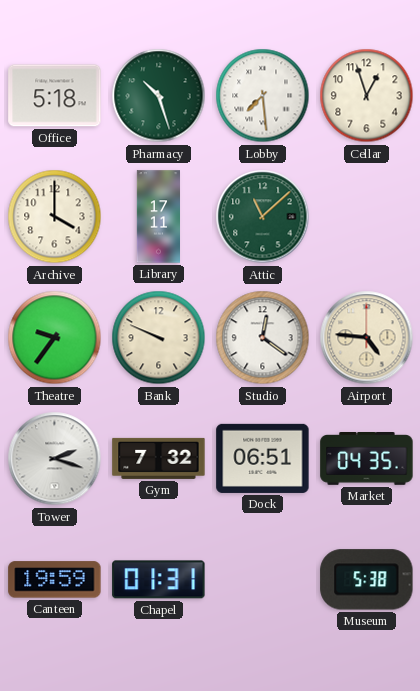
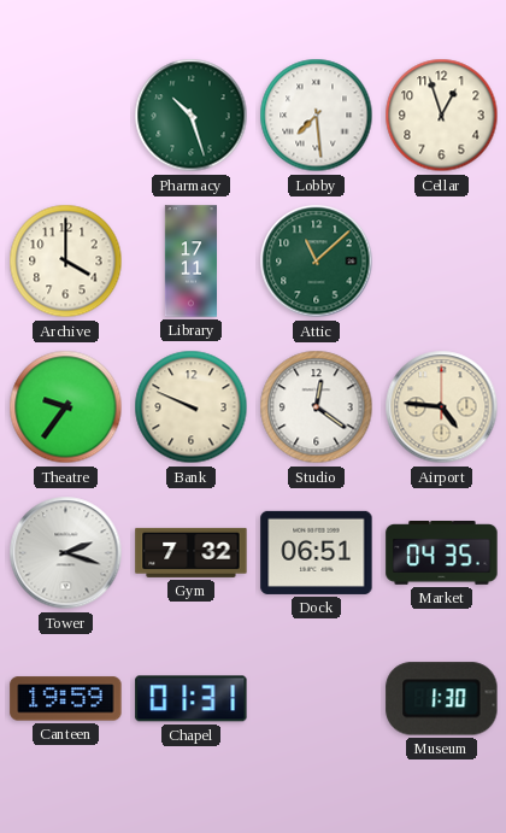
Office: 5:18 -> none (55, 96)
Museum: 5:38 -> 1:30 (442, 699)
